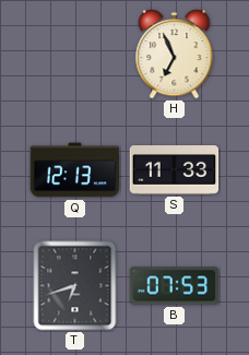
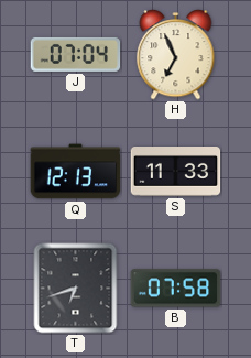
J: none -> 07:04 (76, 54)
B: 07:53 -> 07:58 (176, 289)
